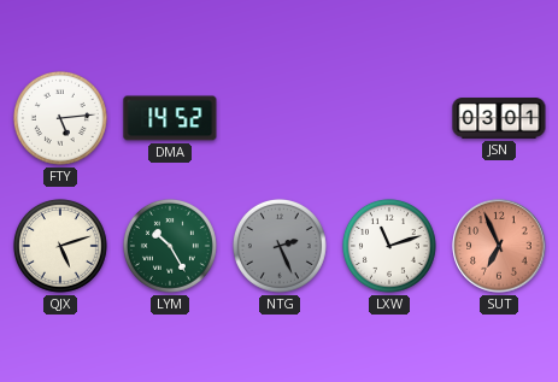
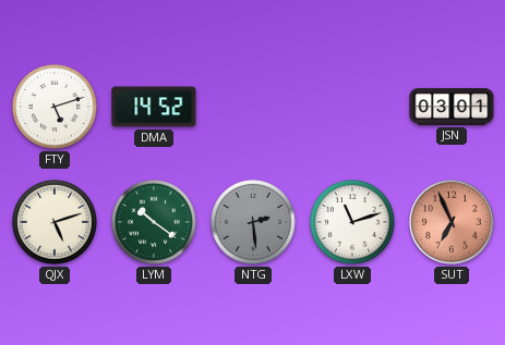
FTY: 5:14 -> 5:12 (55, 107)
LYM: 10:25 -> 10:21 (154, 222)
NTG: 2:26 -> 2:29 (253, 222)
